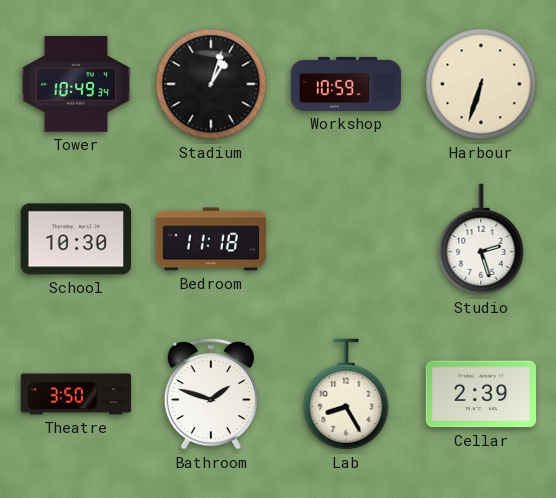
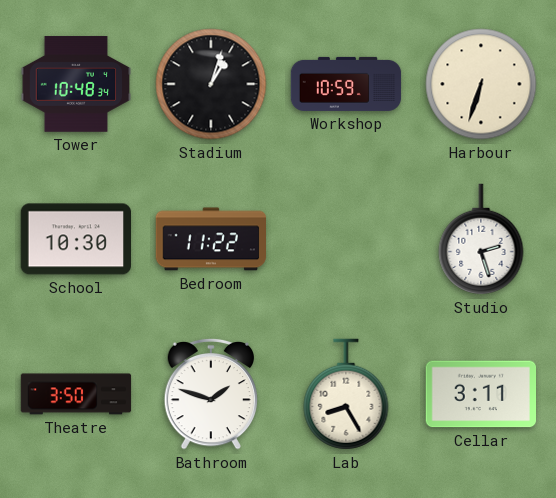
Tower: 10:49 -> 10:48 (76, 84)
Bedroom: 11:18 -> 11:22 (211, 239)
Cellar: 2:39 -> 3:11 (480, 394)
